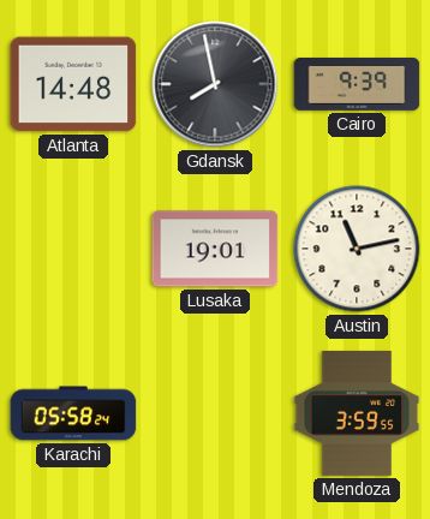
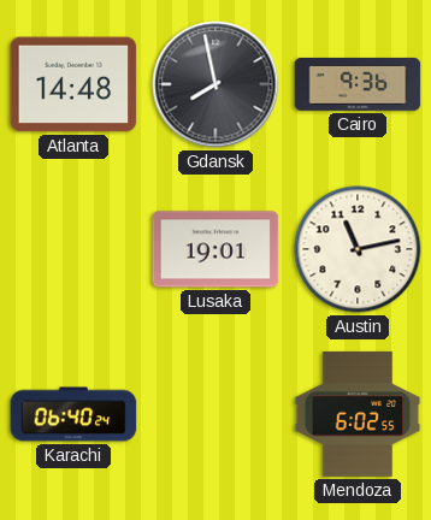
Cairo: 9:39 -> 9:36 (358, 84)
Karachi: 05:58 -> 06:40 (73, 414)
Mendoza: 3:59 -> 6:02 (358, 414)
